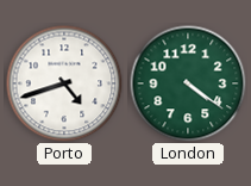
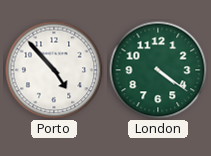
Porto: 4:42 -> 4:53 (54, 70)
